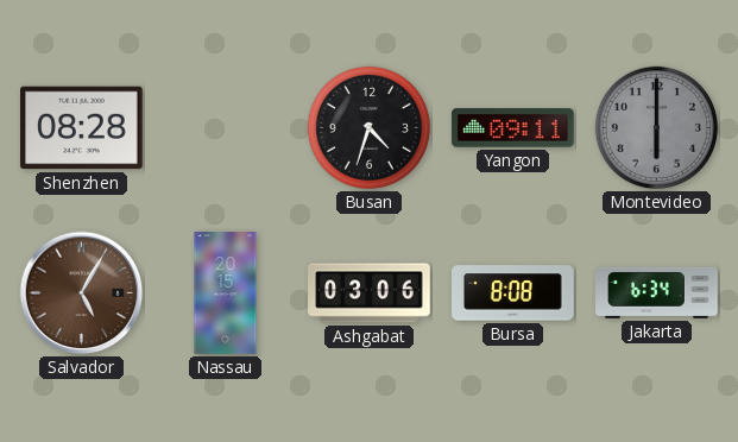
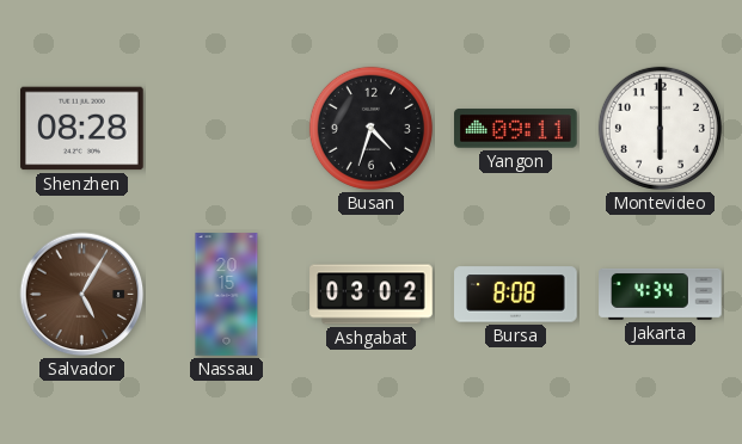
Montevideo dial: grey -> white (660, 128)
Ashgabat: 03:06 -> 03:02 (372, 295)
Jakarta: 6:34 -> 4:34 (661, 294)
